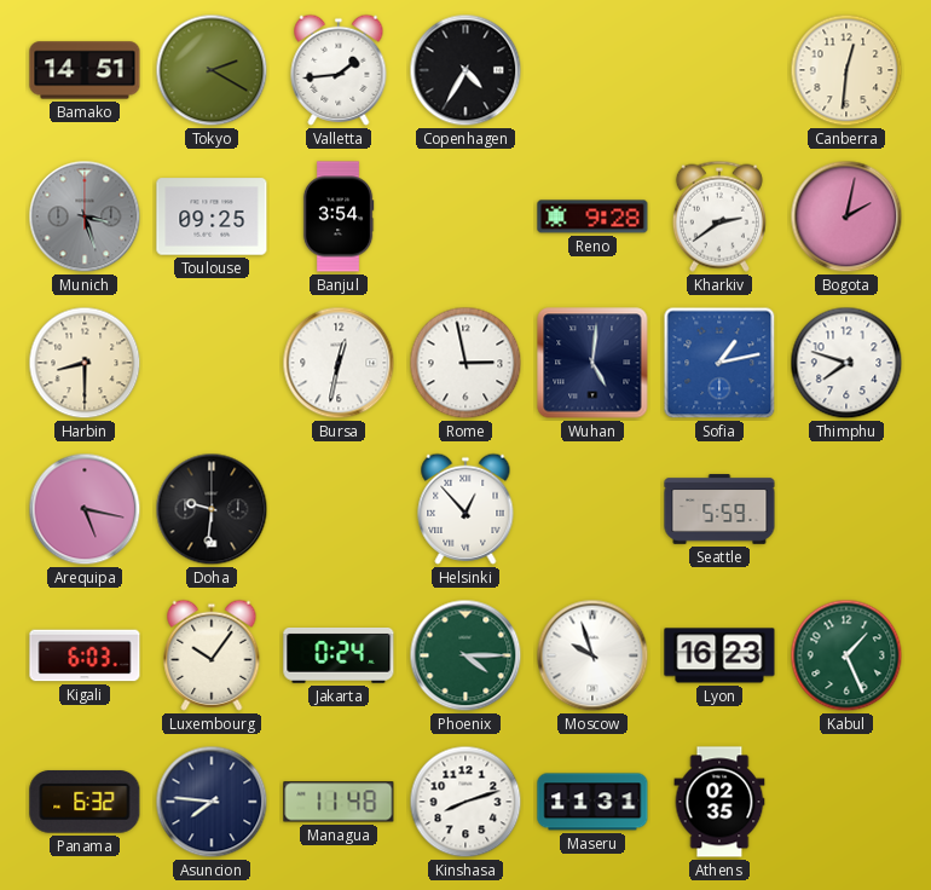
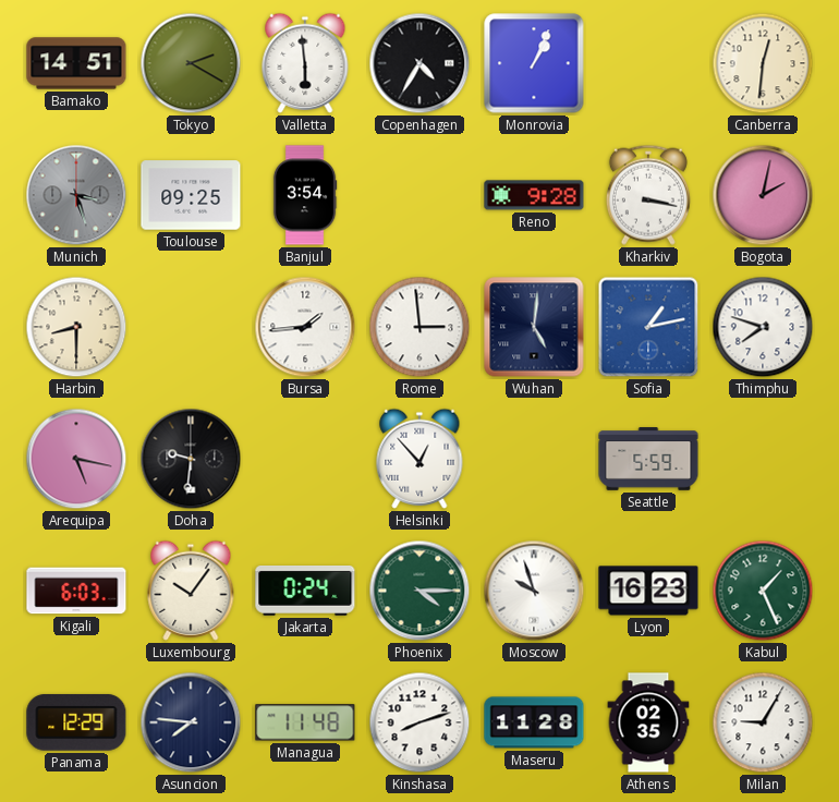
Valletta: 1:44 -> 5:59 (305, 63)
Monrovia: none -> 1:04 (534, 63)
Kharkiv: 2:39 -> 3:17 (648, 195)
Bursa: 12:32 -> 1:44 (305, 327)
Rome: 2:58 -> 2:59 (420, 327)
Panama: 6:32 -> 12:29 (76, 722)
Maseru: 11:31 -> 11:28 (534, 722)
Milan: none -> 9:05 (763, 722)
